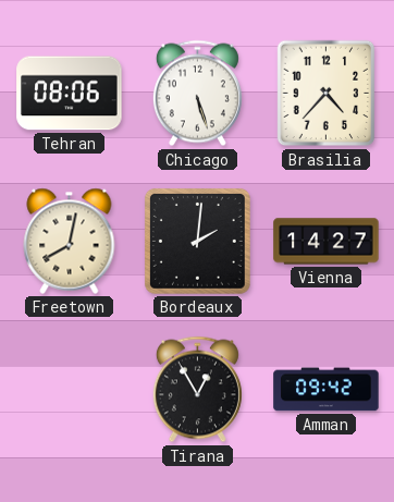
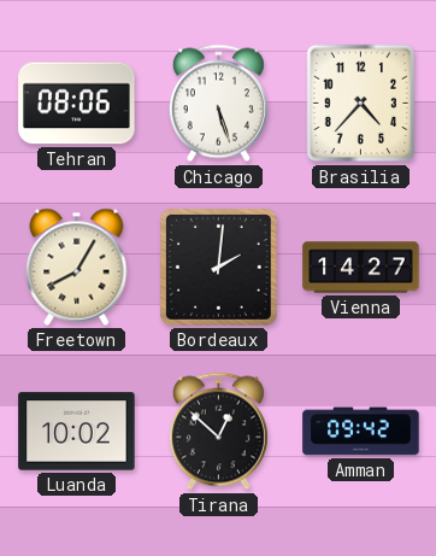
Freetown: 8:02 -> 8:05 (77, 267)
Luanda: none -> 10:02 (77, 432)
Tirana: 12:55 -> 12:52 (218, 432)
